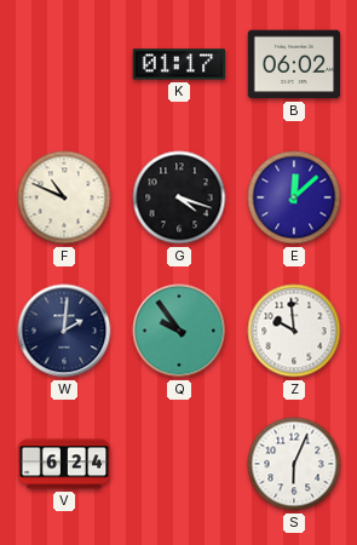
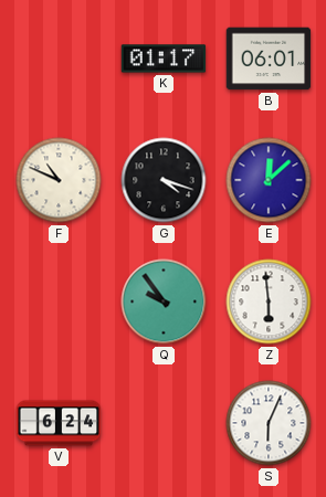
B: 06:02 -> 06:01 (269, 59)
W: 2:01 -> none (64, 331)
Z: 9:59 -> 5:59 (269, 302)
